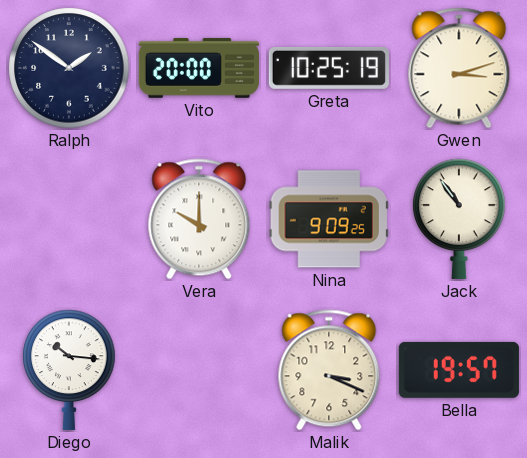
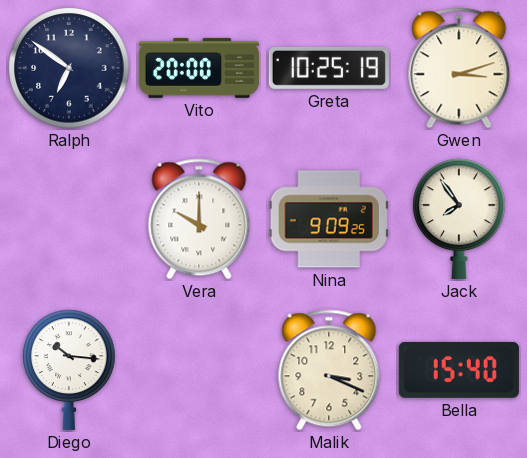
Ralph: 1:51 -> 6:51 (69, 68)
Jack: 10:54 -> 7:54 (459, 219)
Bella: 19:57 -> 15:40 (459, 370)
